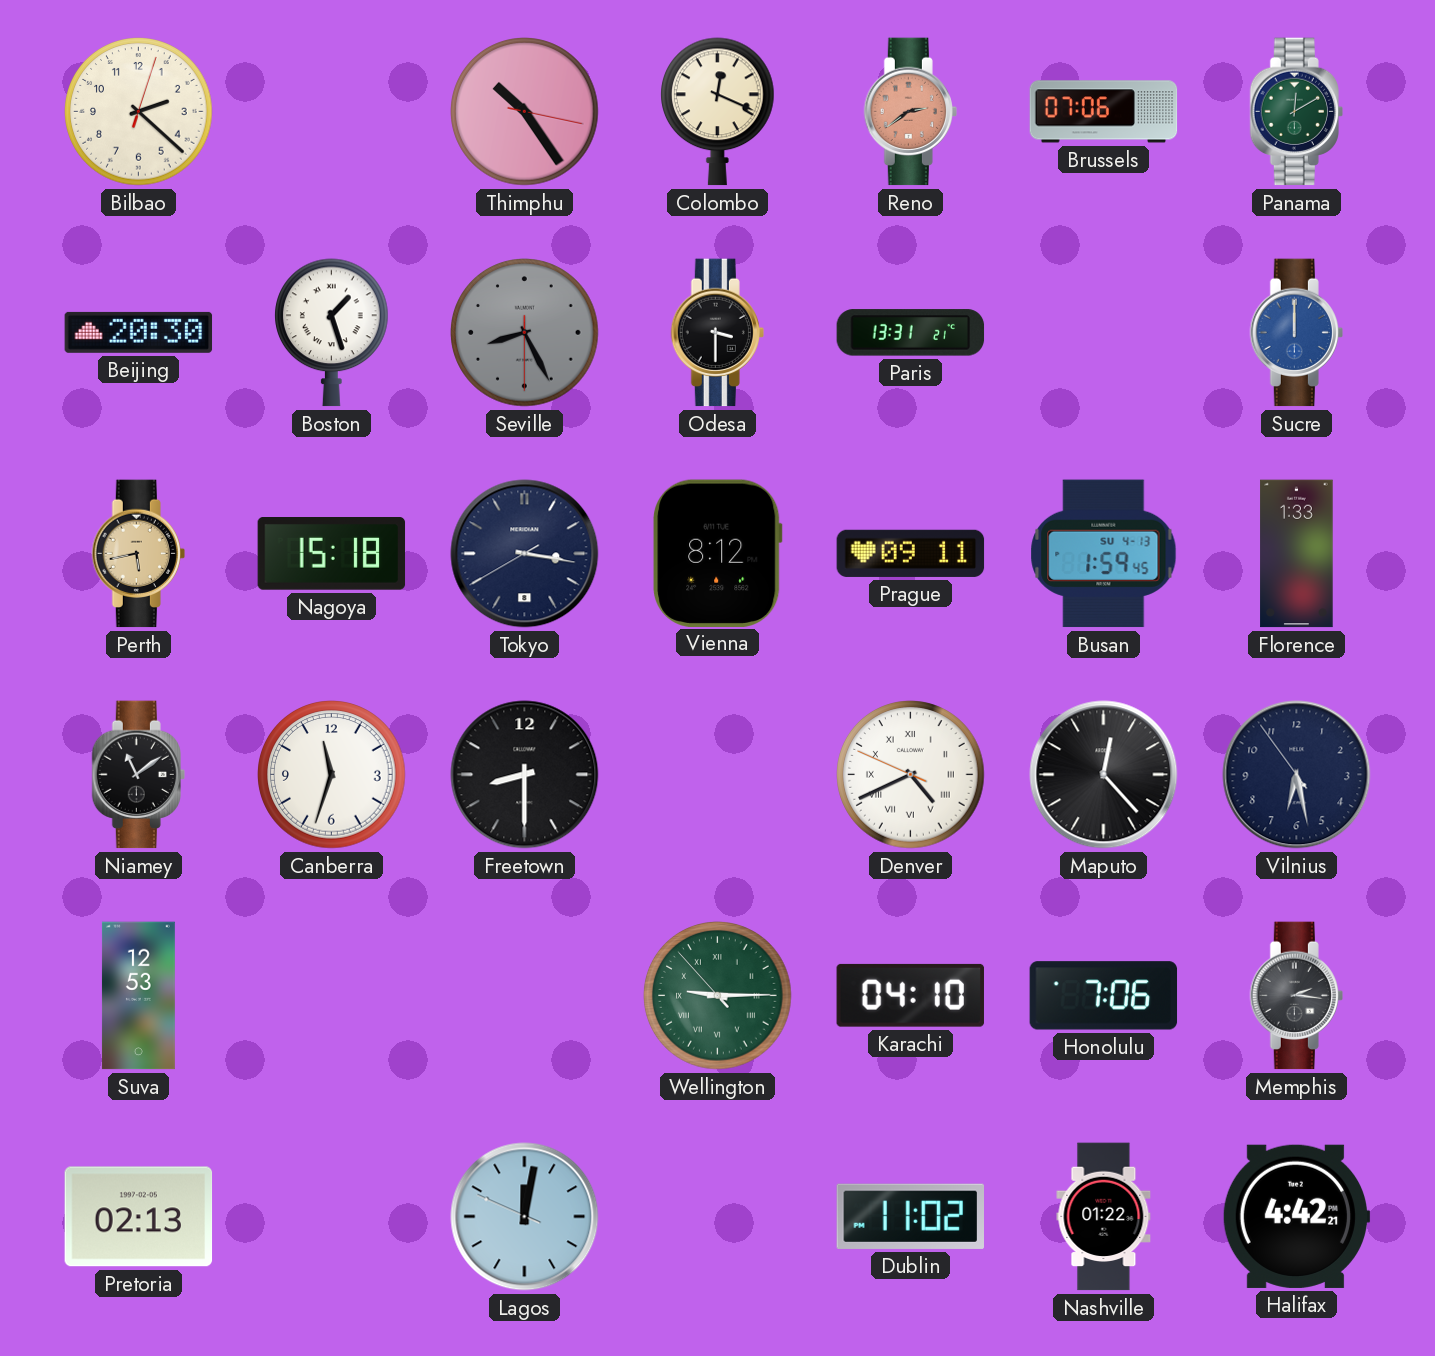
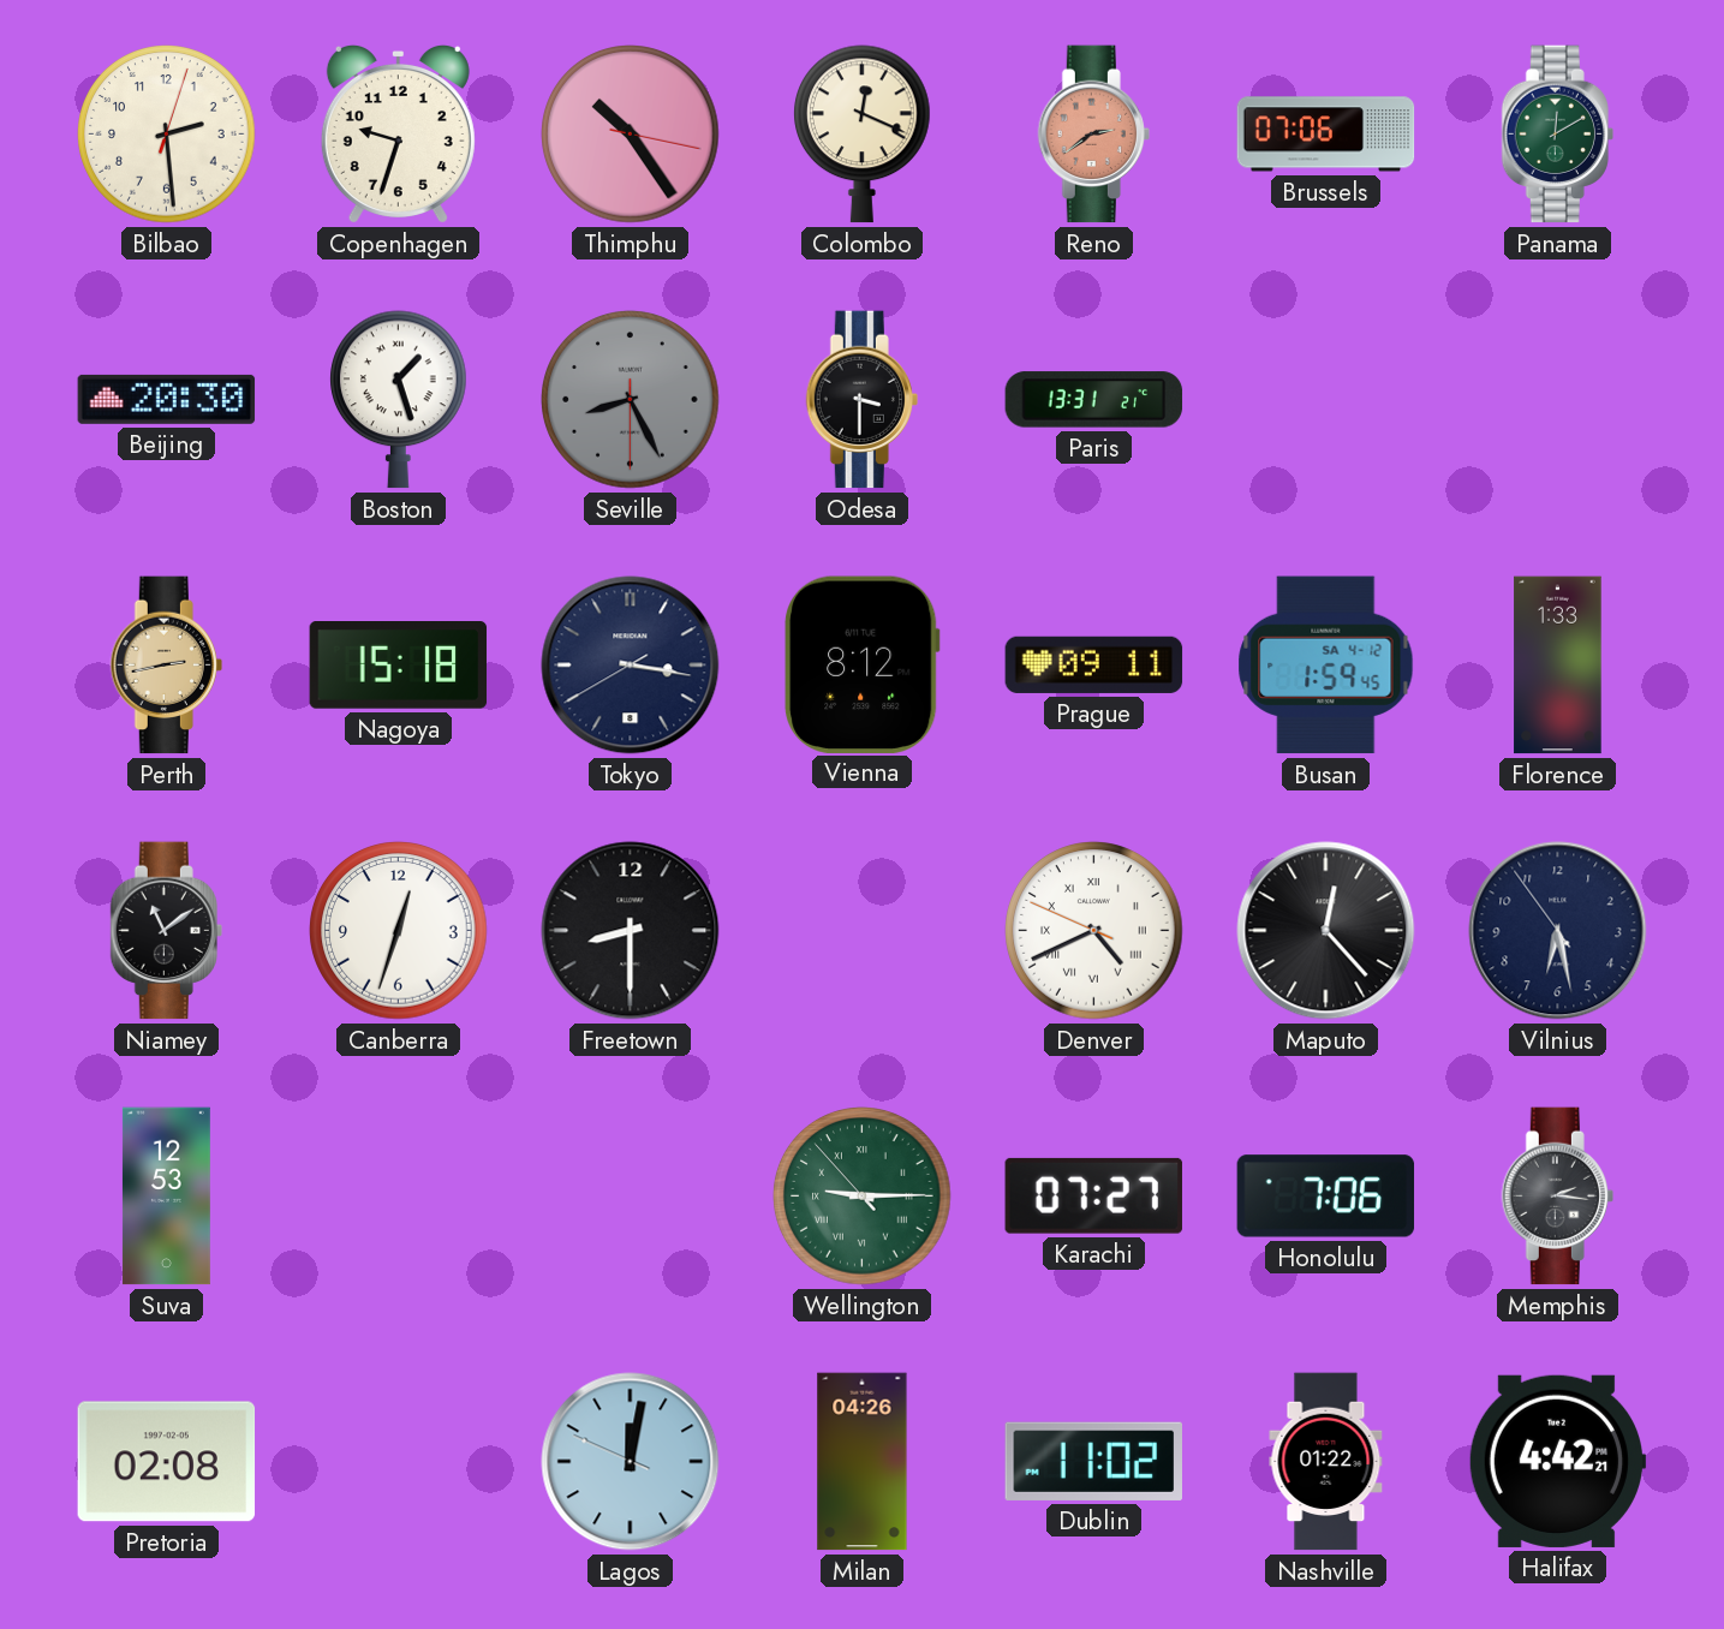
Bilbao: 2:22 -> 2:29 (167, 135)
Copenhagen: none -> 9:33 (398, 133)
Sucre: 12:00 -> none (1296, 333)
Perth: 5:43 -> 2:43 (166, 666)
Busan date: SU 4-13 -> SA 4-12 (1326, 666)
Canberra: 11:33 -> 12:33 (399, 931)
Karachi: 04:10 -> 07:27 (1093, 1195)
Pretoria: 02:13 -> 02:08 (167, 1462)
Milan: none -> 04:26 (863, 1462)
